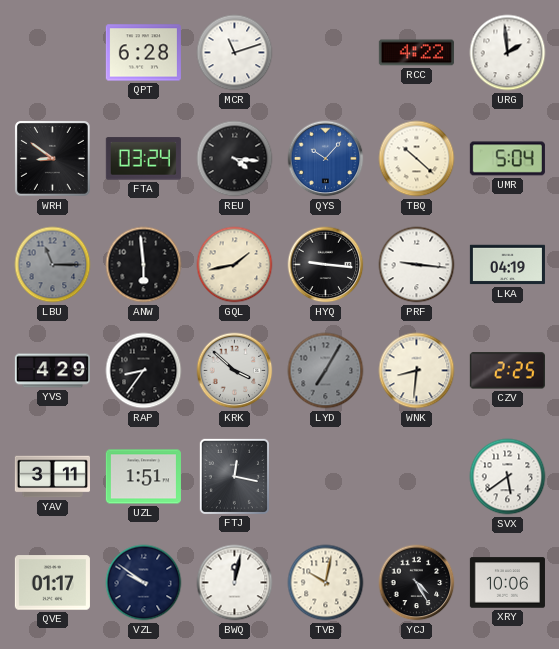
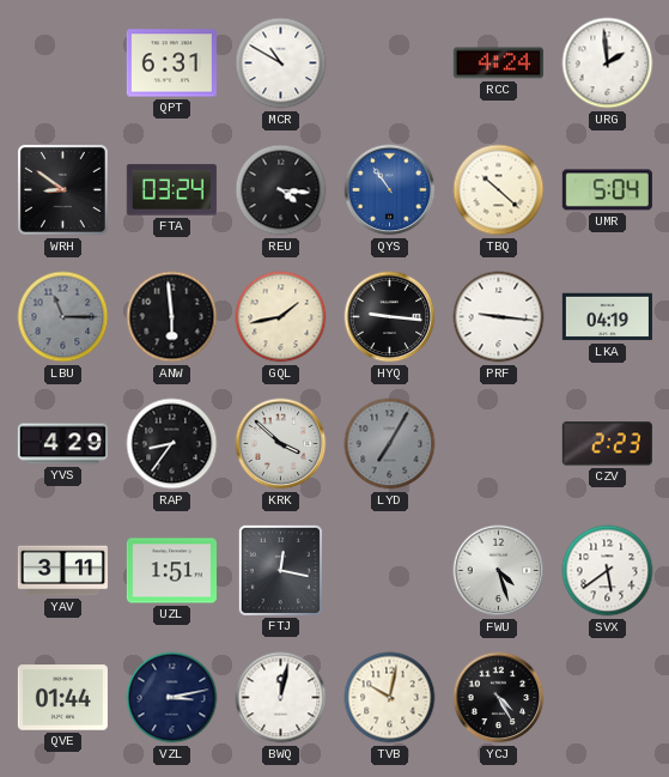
QPT: 6:28 -> 6:31 (171, 63)
MCR: 11:12 -> 10:50 (281, 63)
RCC: 4:22 -> 4:24 (498, 63)
QYS: 10:07 -> 10:54 (390, 190)
WNK: 8:31 -> none (417, 371)
CZV: 2:25 -> 2:23 (607, 444)
FWU: none -> 4:27 (499, 571)
QVE: 01:17 -> 01:44 (62, 698)
VZL: 9:51 -> 3:13 (172, 698)
XRY: 10:06 -> none (507, 583)
